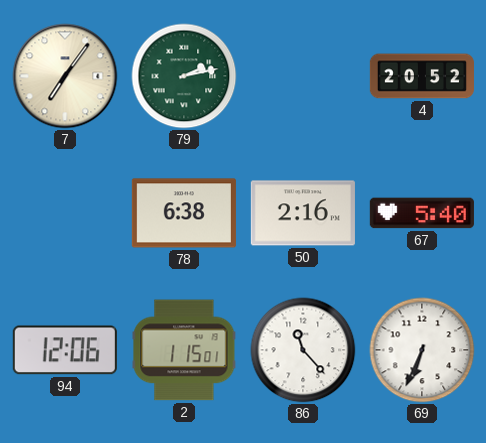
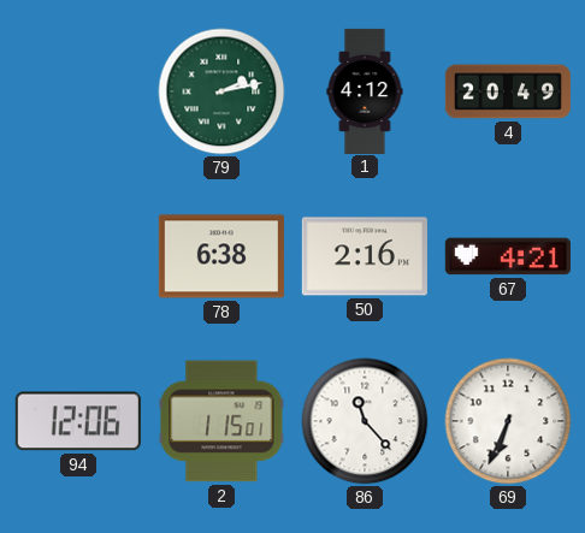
7: 7:06 -> none (65, 76)
1: none -> 4:12 (365, 90)
4: 20:52 -> 20:49 (508, 91)
67: 5:40 -> 4:21 (508, 256)
